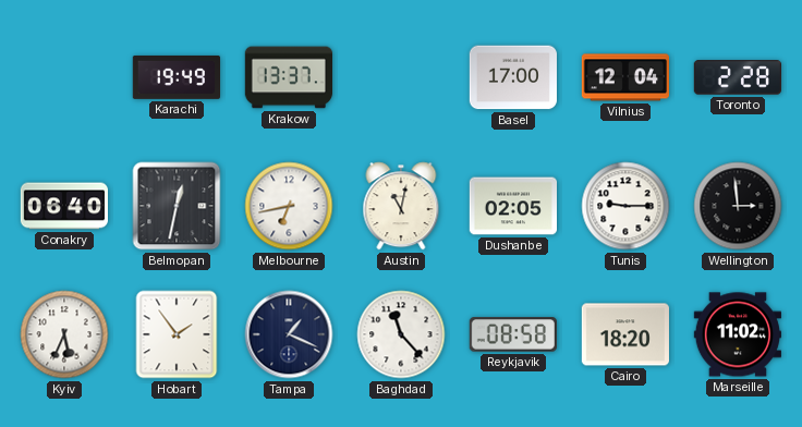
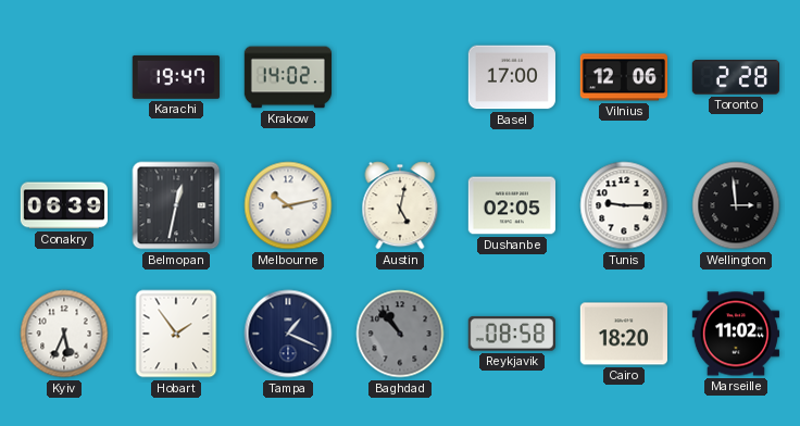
Karachi: 19:49 -> 19:47 (175, 77)
Krakow: 13:37 -> 14:02 (287, 77)
Vilnius: 12:04 -> 12:06 (623, 77)
Conakry: 06:40 -> 06:39 (63, 205)
Melbourne: 6:43 -> 10:13 (288, 205)
Austin: 11:02 -> 5:02 (400, 205)
Baghdad: 11:23 -> 10:53 (400, 334)
Baghdad dial: white -> grey (400, 334)
